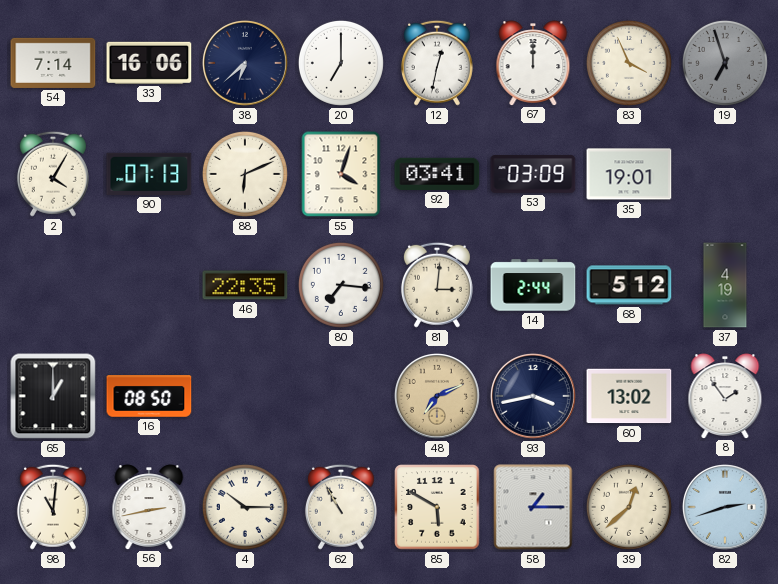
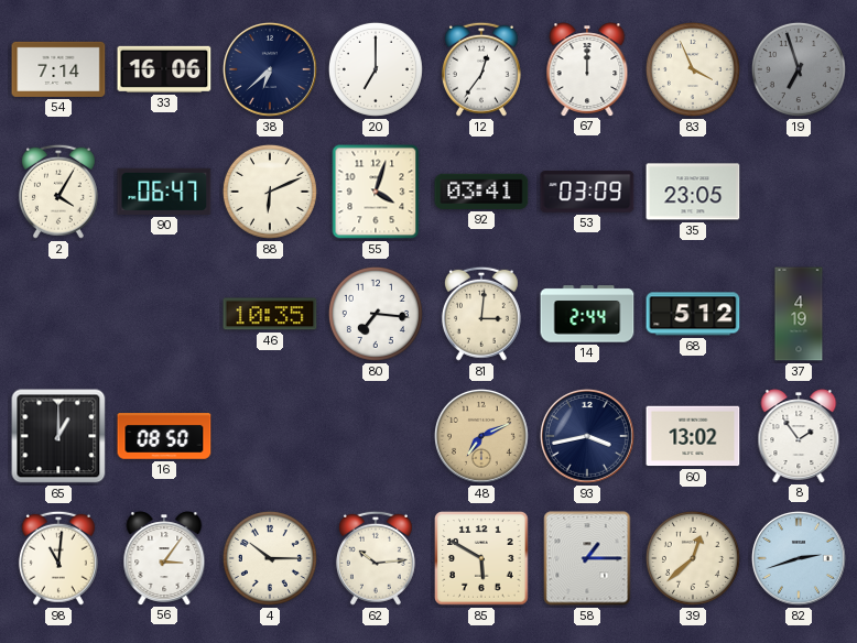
12: 12:32 -> 12:36 (481, 69)
90: 07:13 -> 06:47 (164, 192)
35: 19:01 -> 23:05 (693, 192)
46: 22:35 -> 10:35 (270, 314)
56: 2:43 -> 3:06 (164, 558)
62: 10:55 -> 10:14 (376, 558)
